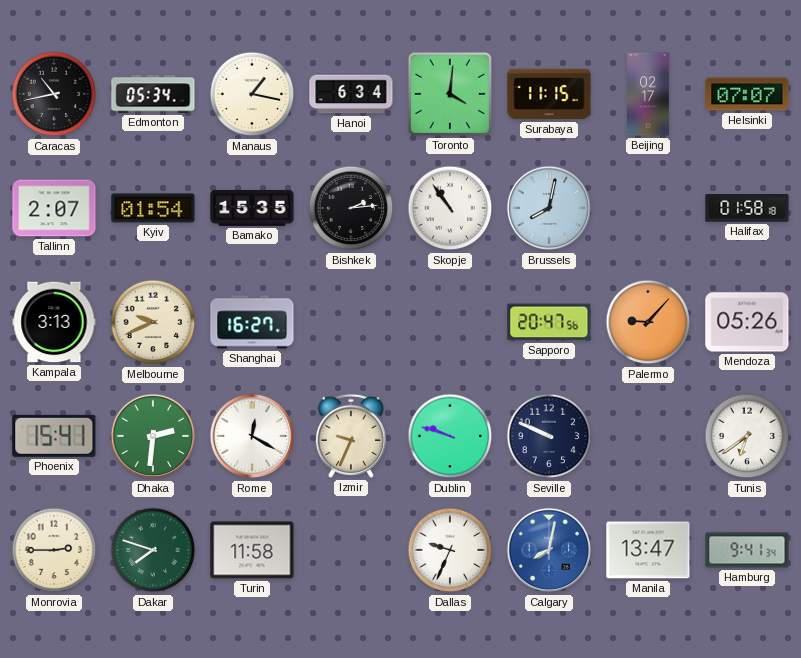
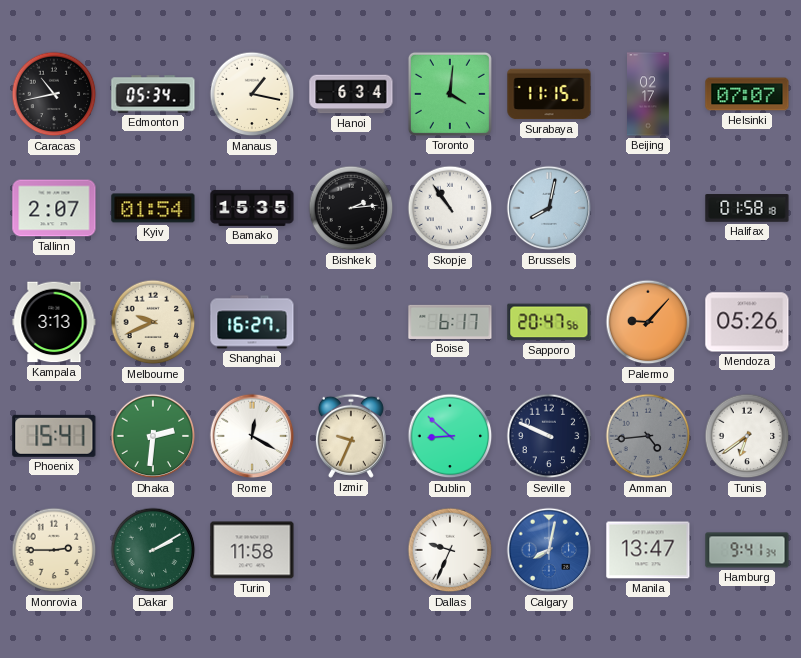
Boise: none -> 6:17 (450, 322)
Dublin: 9:48 -> 8:52 (450, 436)
Amman: none -> 4:44 (648, 436)
Dakar: 7:48 -> 2:10 (153, 550)
